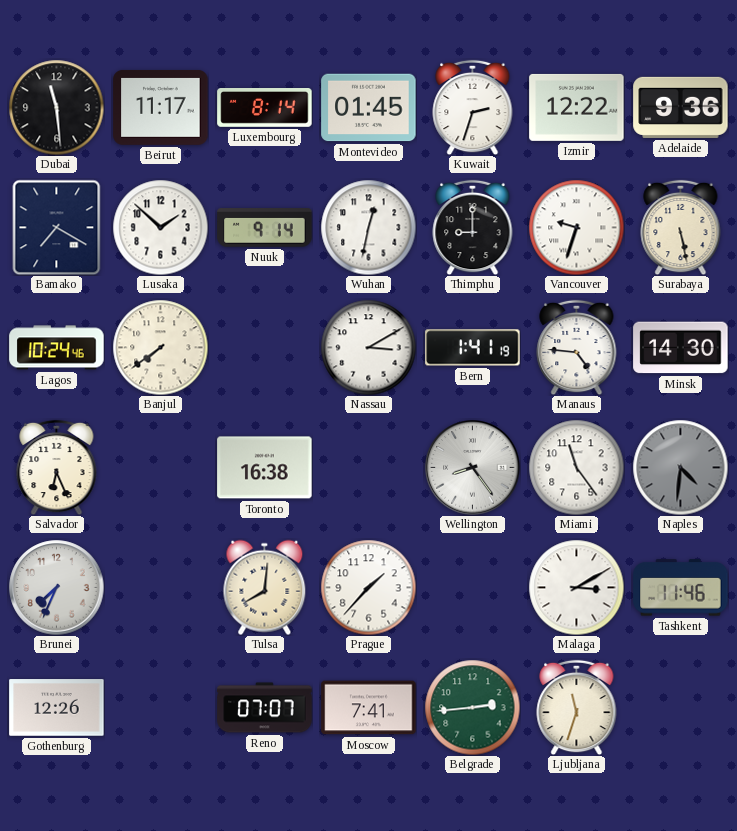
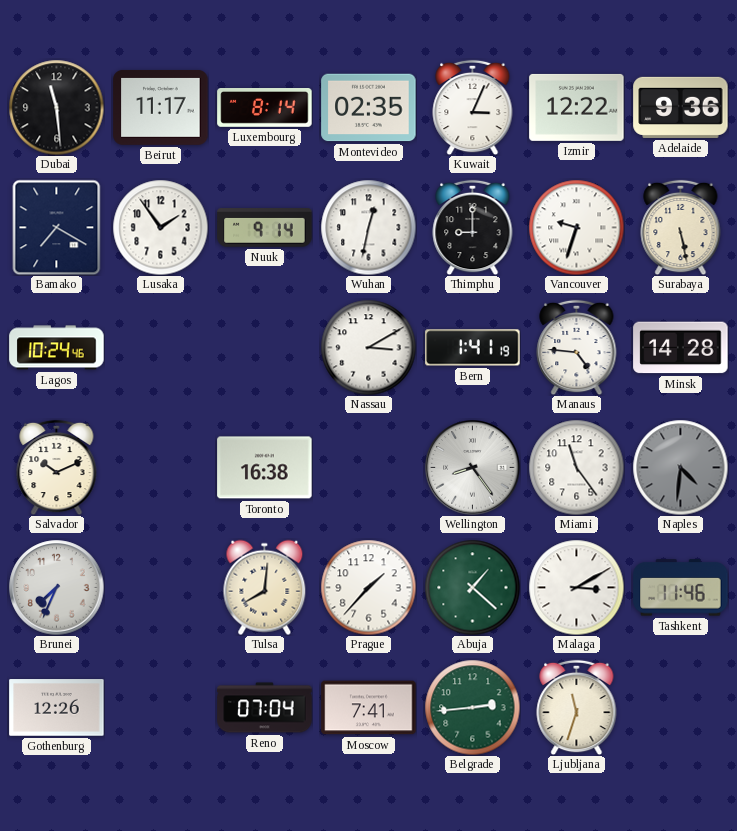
Montevideo: 01:45 -> 02:35 (369, 108)
Kuwait: 2:33 -> 3:04 (473, 107)
Lusaka: 1:52 -> 1:54 (160, 227)
Banjul: 7:39 -> none (160, 347)
Minsk: 14:30 -> 14:28 (681, 348)
Salvador: 6:26 -> 10:11 (57, 467)
Abuja: none -> 1:22 (472, 587)
Reno: 07:07 -> 07:04 (265, 708)
